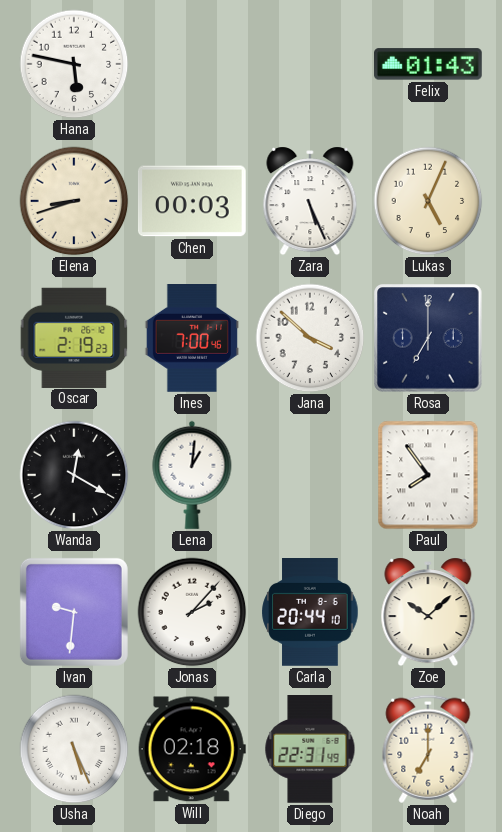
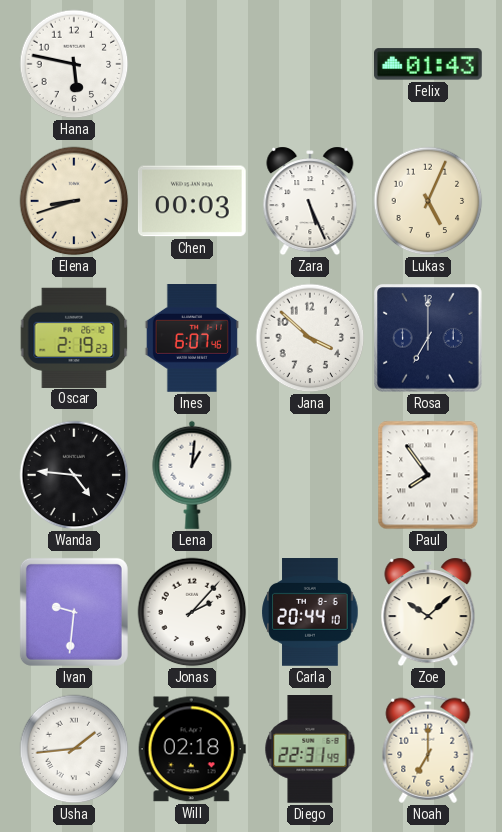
Ines: 7:00 -> 6:07 (192, 339)
Wanda: 12:20 -> 4:46 (74, 475)
Usha: 5:26 -> 1:44 (74, 749)
